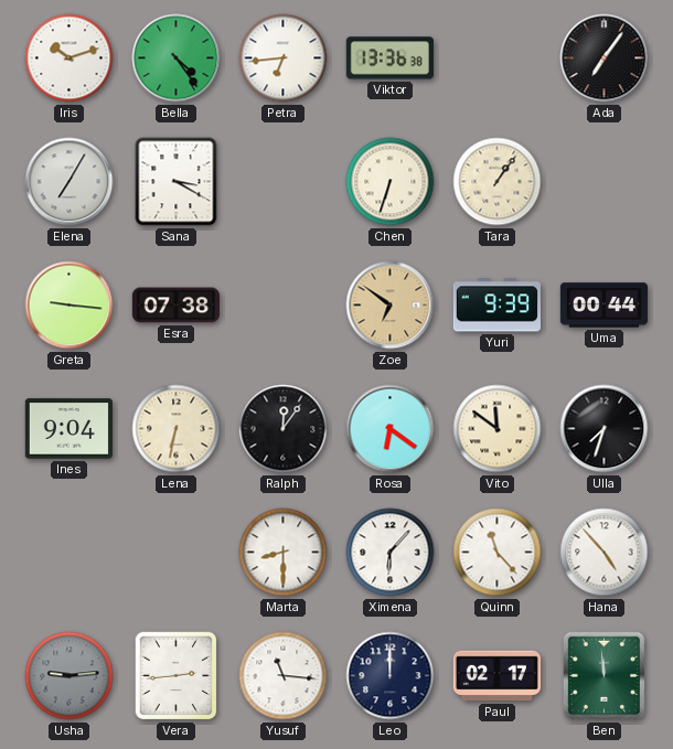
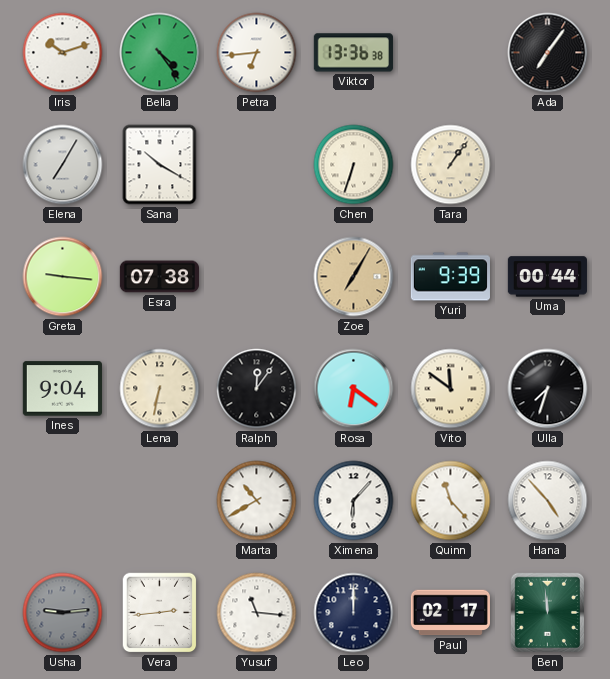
Sana: 3:20 -> 10:20 (160, 165)
Zoe: 6:51 -> 7:05 (354, 277)
Marta: 8:30 -> 10:40 (257, 501)
